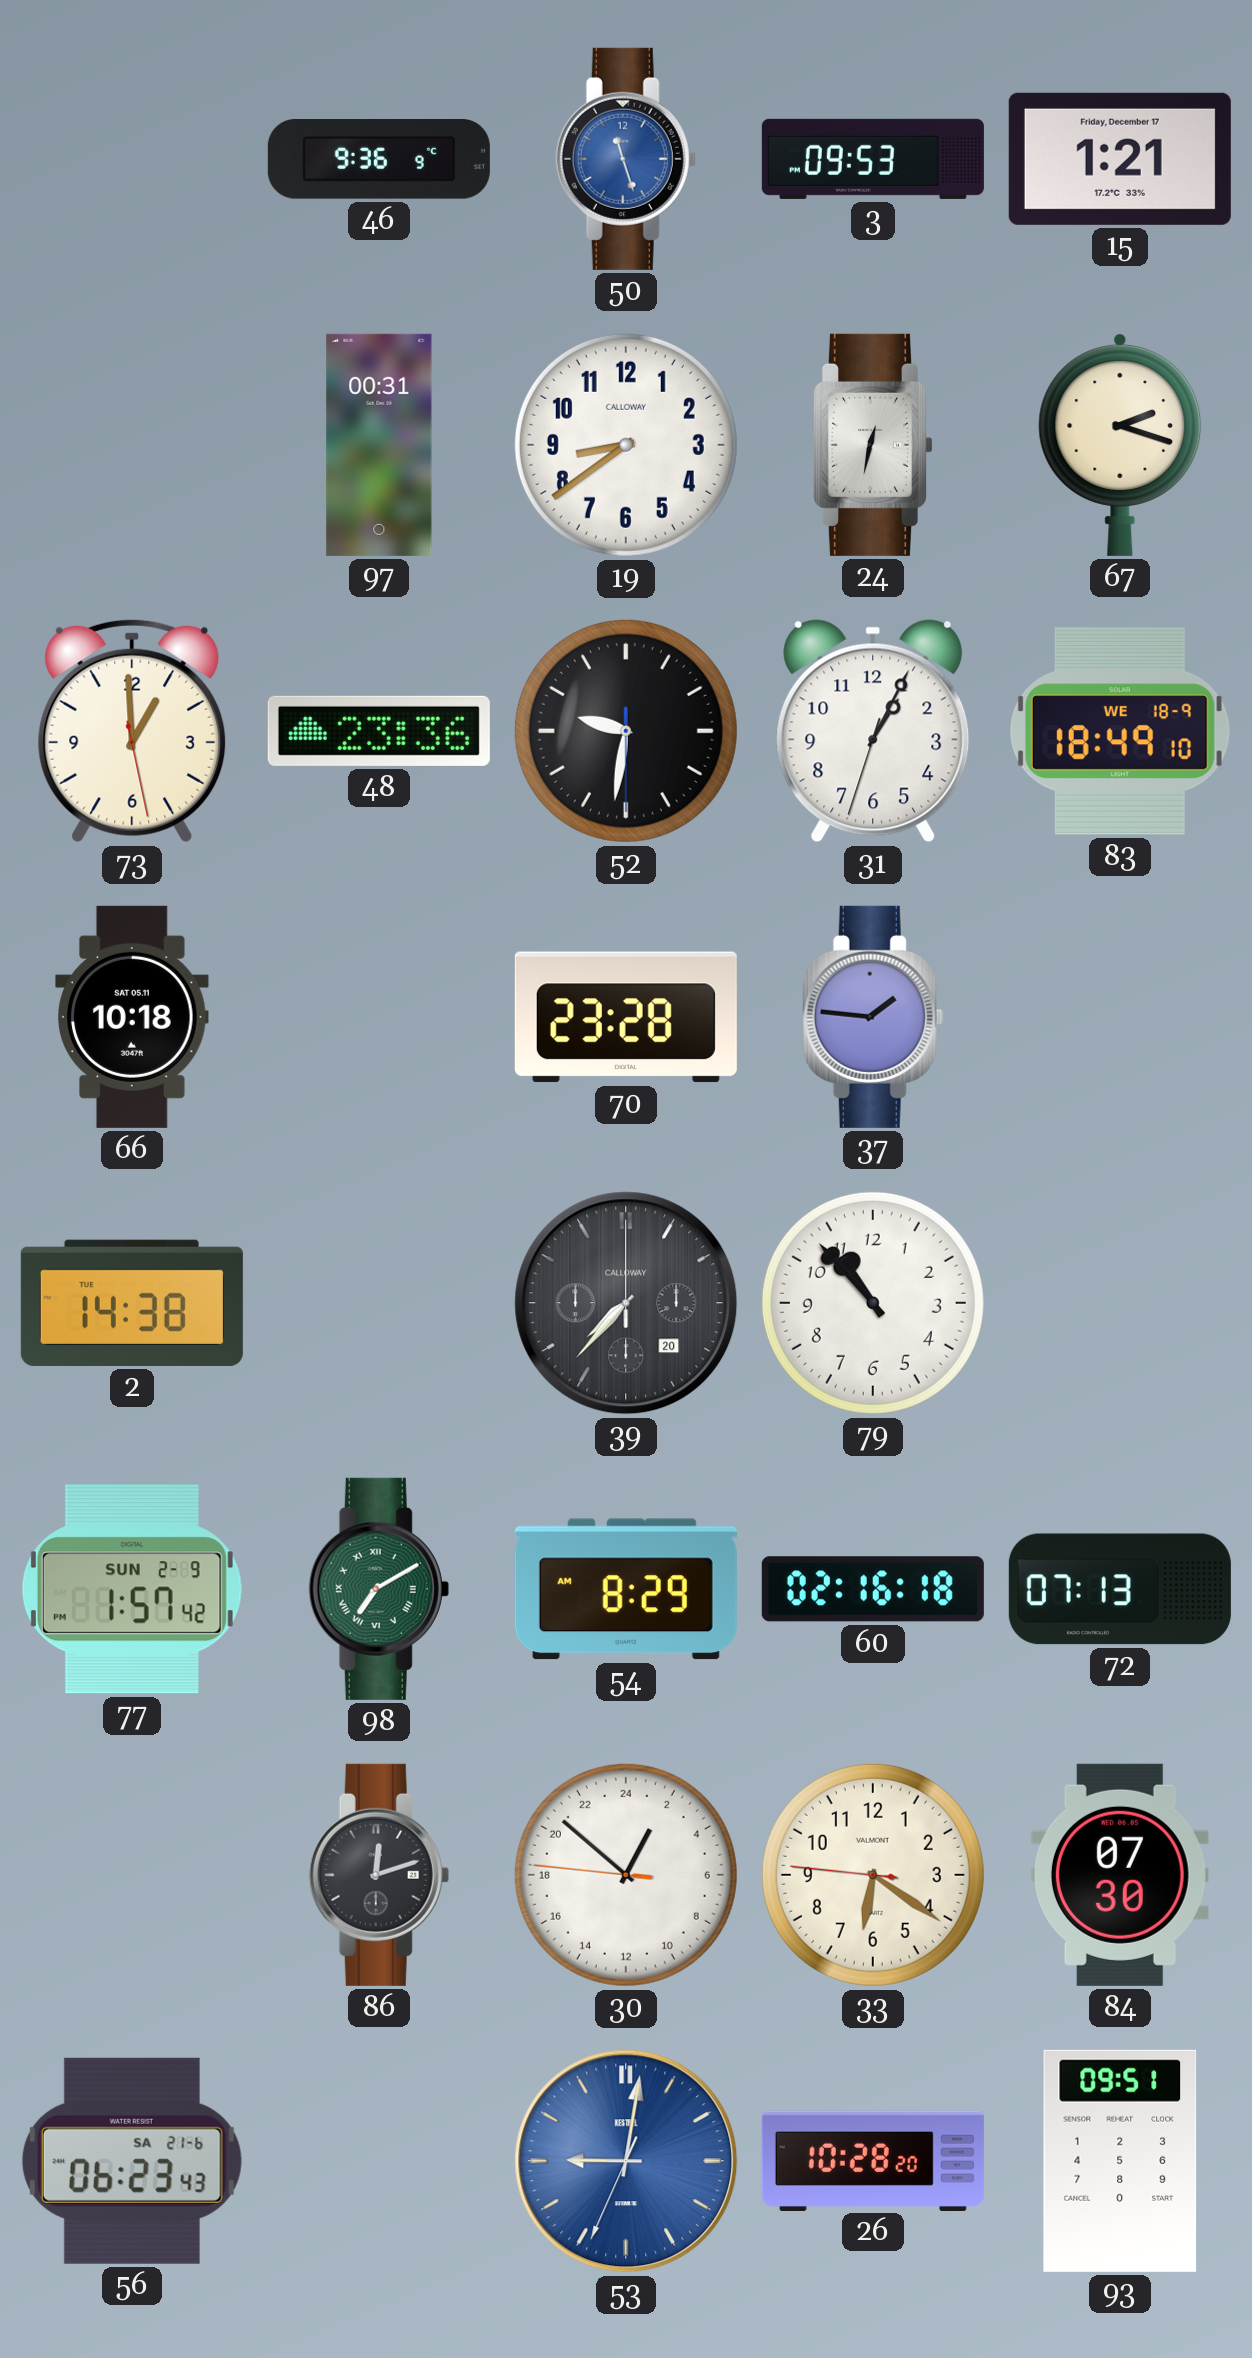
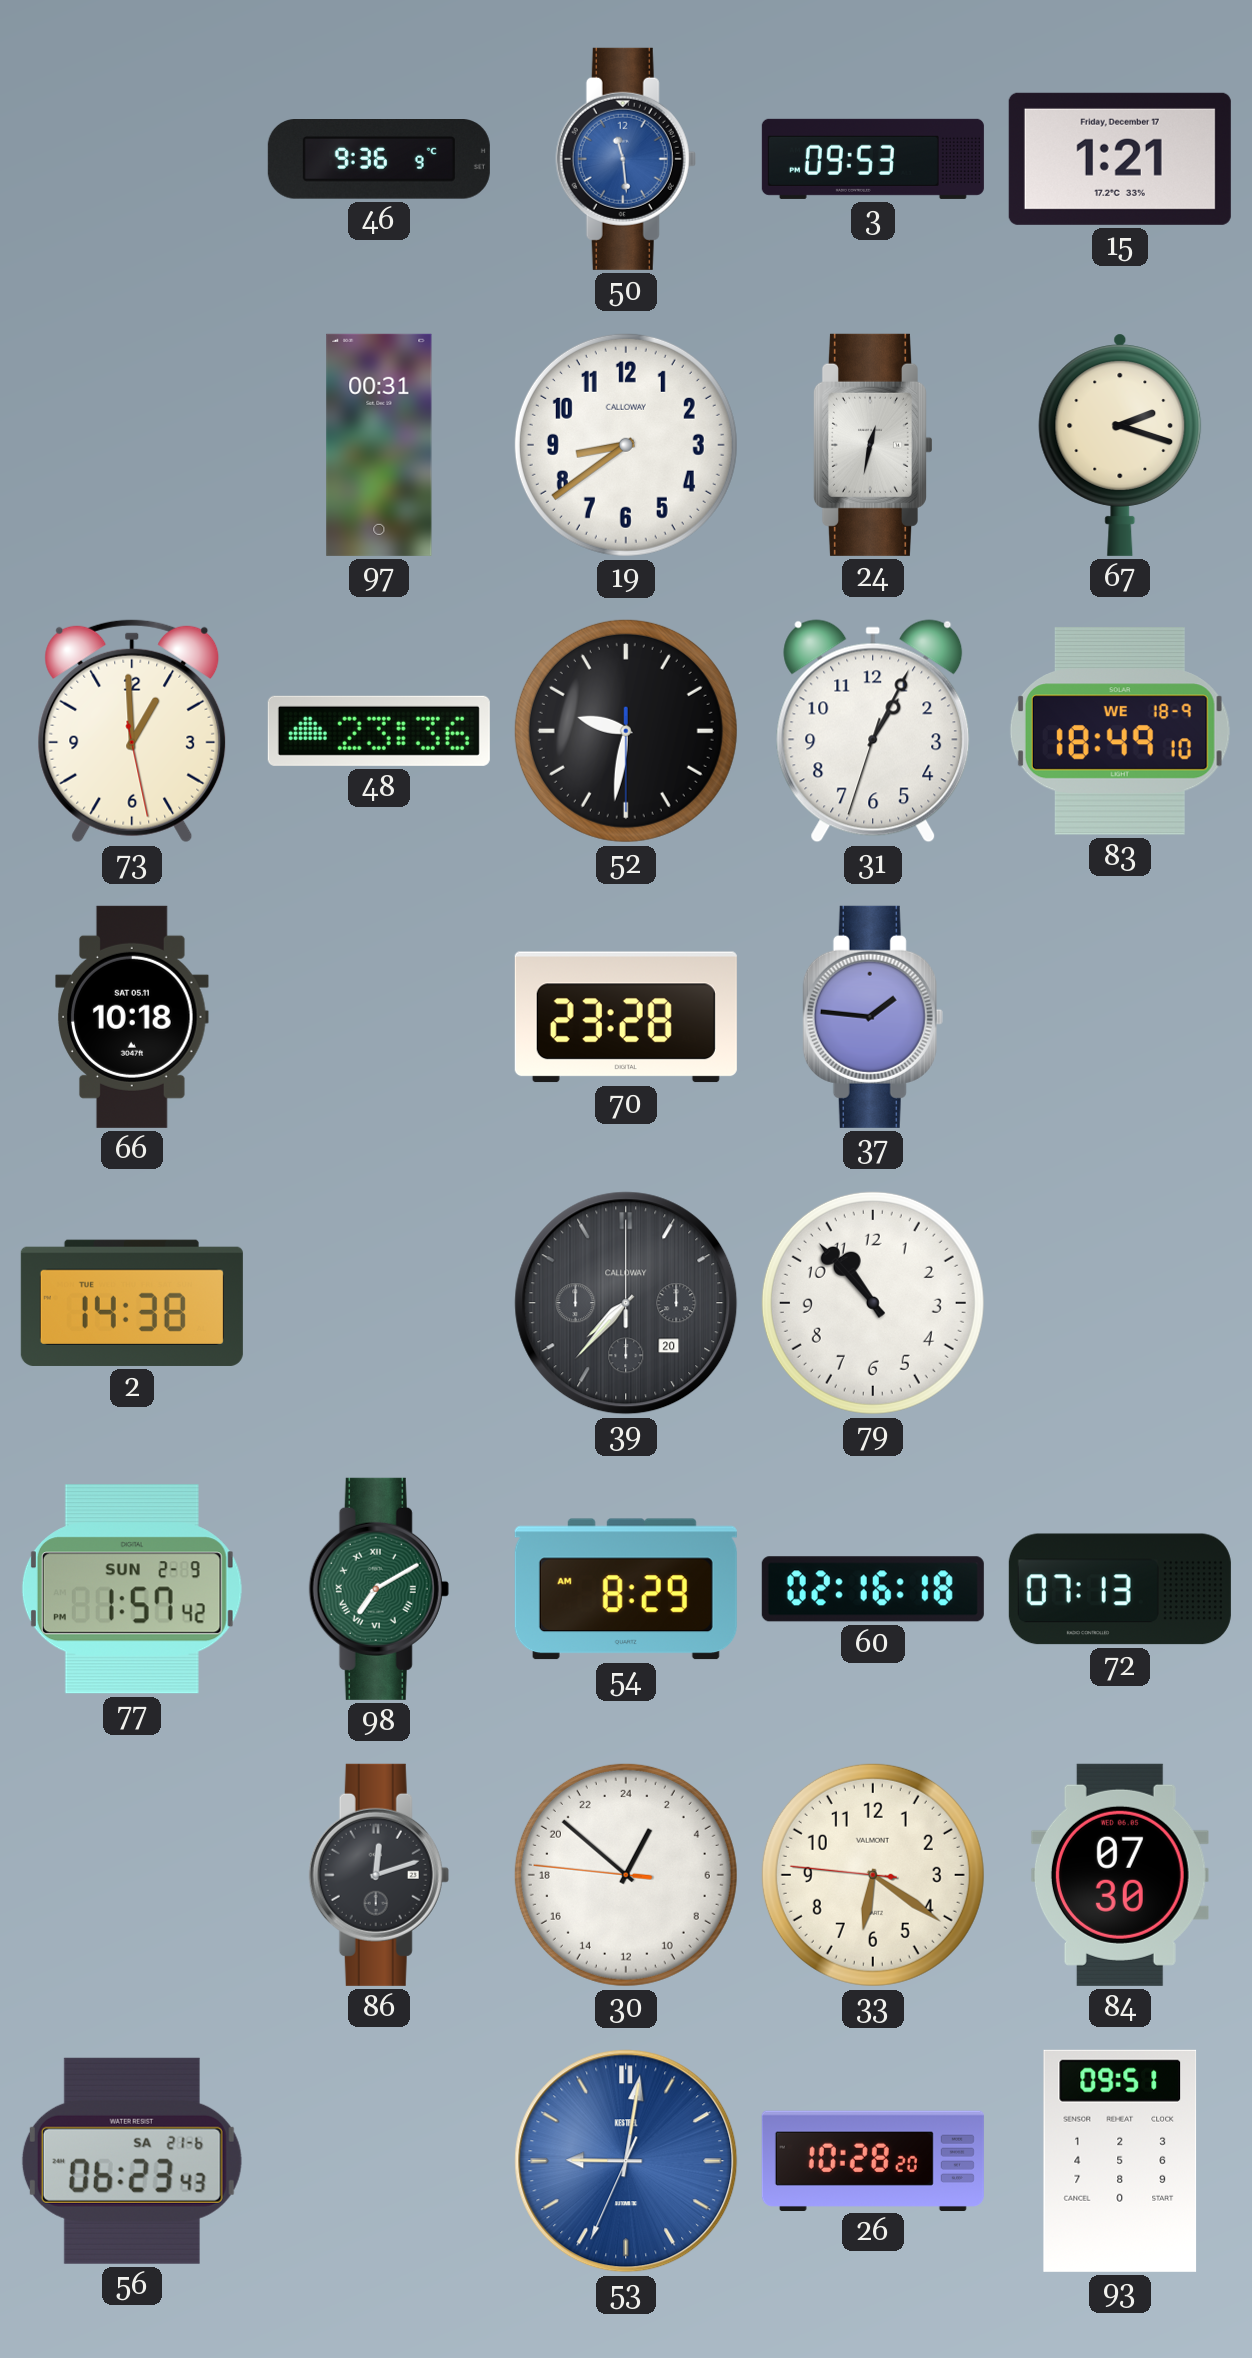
50: 11:27 -> 11:29 (626, 159)
